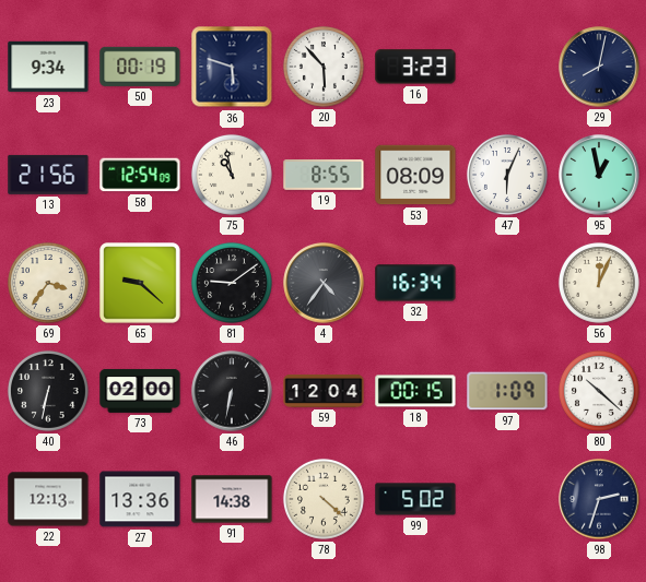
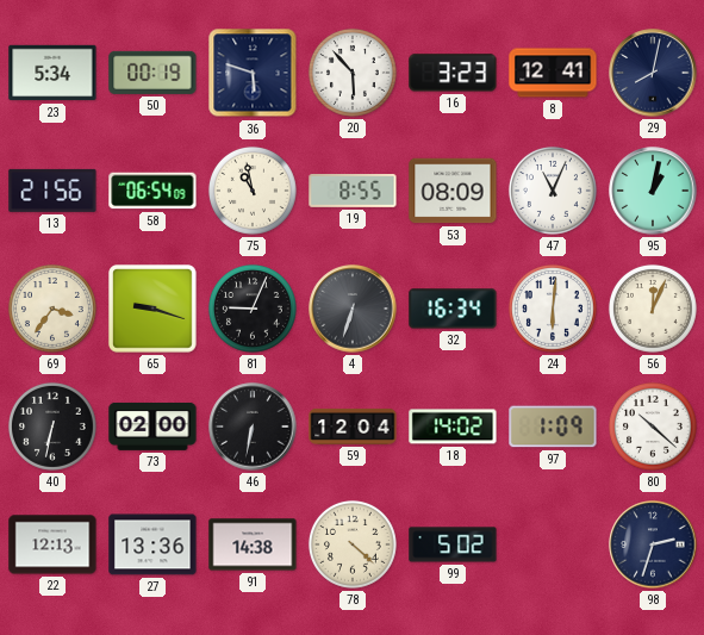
23: 9:34 -> 5:34 (52, 73)
8: none -> 12:41 (553, 73)
58: 12:54 -> 06:54 (152, 191)
47: 6:04 -> 11:04 (553, 191)
95: 12:58 -> 1:02 (653, 191)
65: 9:22 -> 9:18 (154, 310)
81: 9:09 -> 9:04 (253, 309)
4: 4:36 -> 6:33 (353, 309)
24: none -> 6:01 (553, 309)
18: 00:15 -> 14:02 (453, 427)
